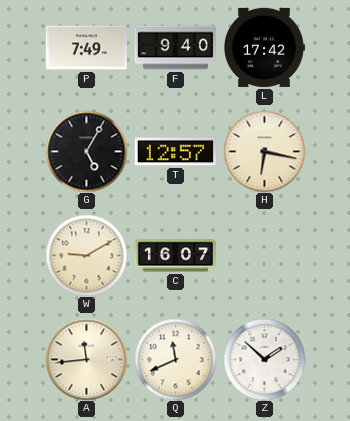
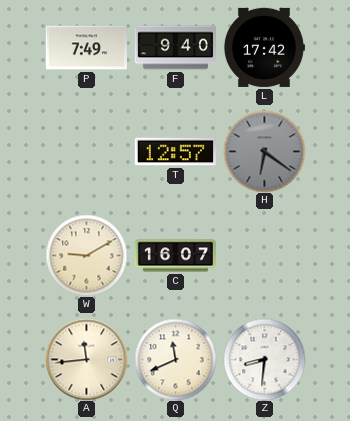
G: 5:05 -> none (86, 151)
H: 6:17 -> 6:21 (264, 151)
H dial: cream -> grey (264, 151)
Z: 1:52 -> 8:31 (264, 359)
